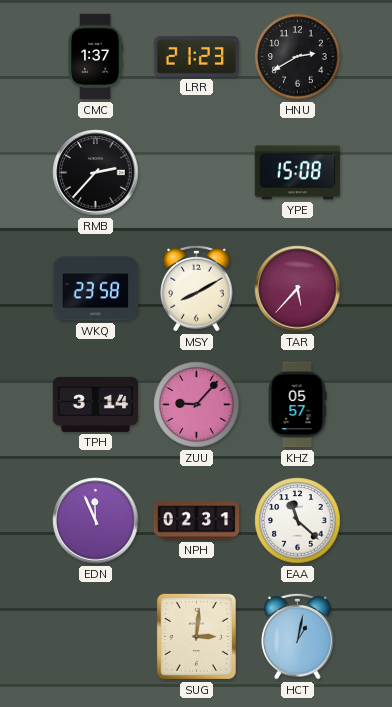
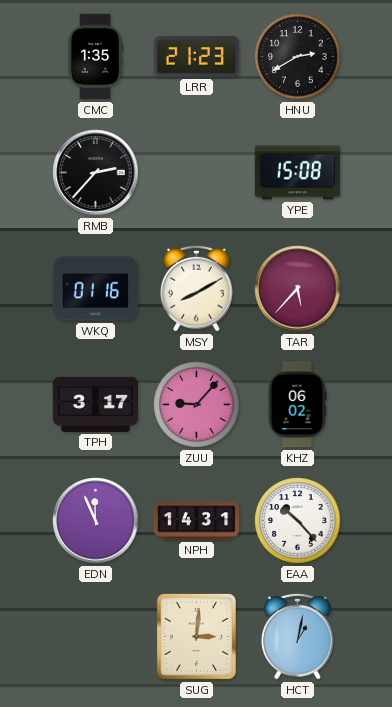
CMC: 1:37 -> 1:35 (95, 57)
WKQ: 23:58 -> 01:16 (96, 289)
TPH: 3:14 -> 3:17 (96, 404)
KHZ: 05:57 -> 06:02 (297, 405)
NPH: 02:31 -> 14:31 (197, 521)
EAA: 11:22 -> 10:23 (298, 521)
